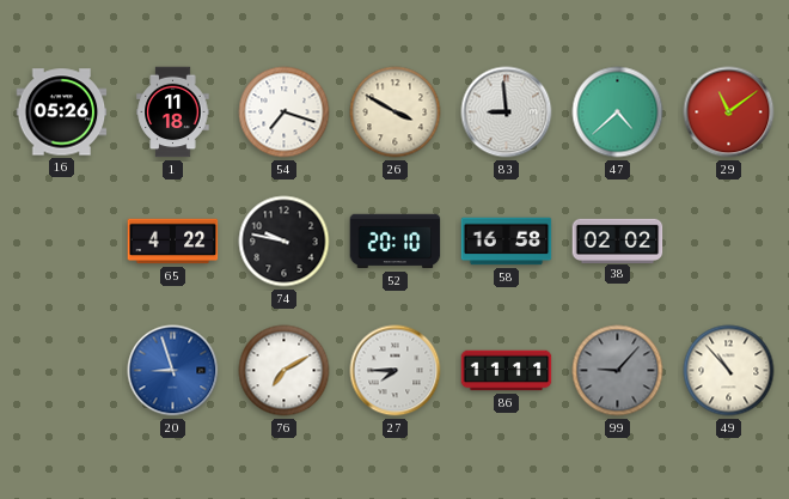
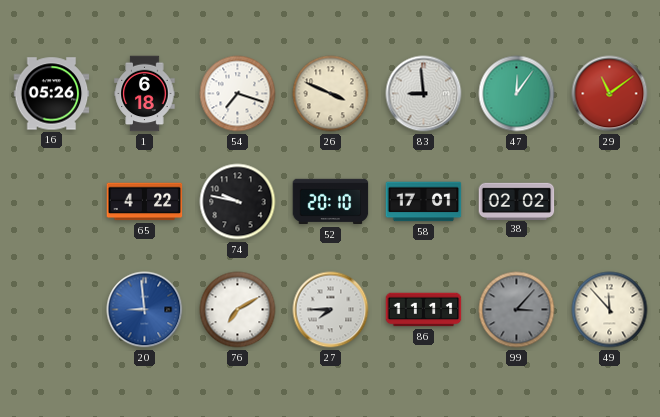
1: 11:18 -> 6:18 (145, 94)
26: 3:50 -> 3:49 (331, 94)
47: 4:38 -> 12:06 (517, 94)
58: 16:58 -> 17:01 (424, 202)
20: 8:57 -> 8:59 (145, 310)
99: 9:07 -> 3:07 (517, 310)
49: 10:53 -> 11:53 (610, 310)
